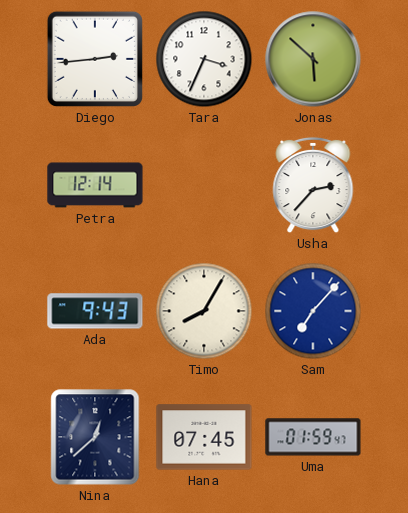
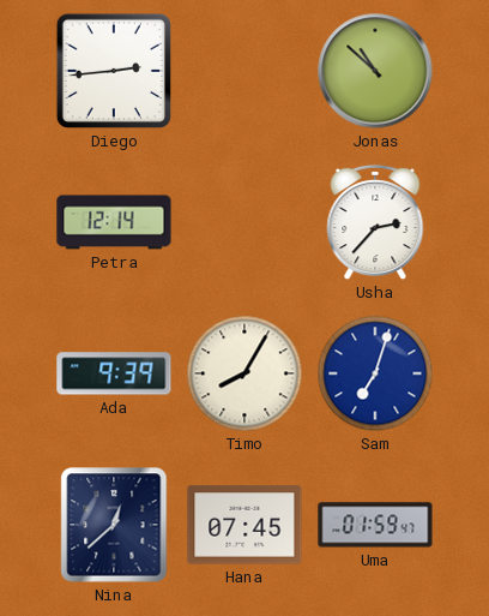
Tara: 3:34 -> none (204, 59)
Jonas: 5:52 -> 10:52 (375, 71)
Ada: 9:43 -> 9:39 (114, 373)
Sam: 7:07 -> 7:03 (375, 373)
